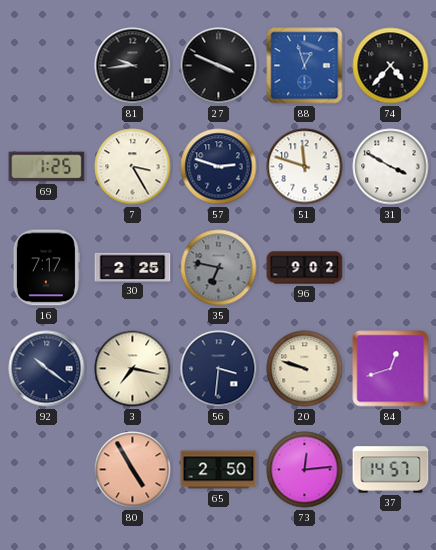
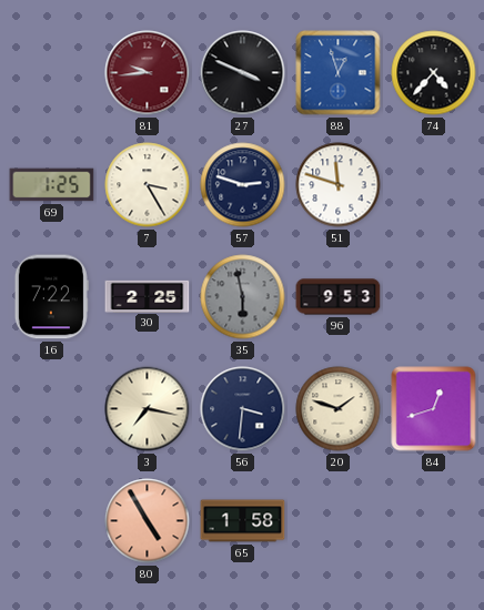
81 dial: black -> burgundy (148, 73)
31: 3:50 -> none (391, 167)
16: 7:17 -> 7:22 (51, 297)
35: 6:47 -> 5:58 (243, 297)
96: 9:02 -> 9:53 (339, 297)
92: 10:21 -> none (47, 369)
20: 9:48 -> 1:48 (339, 409)
65: 2:50 -> 1:58 (243, 521)
73: 12:14 -> none (305, 470)
37: 14:57 -> none (391, 470)
